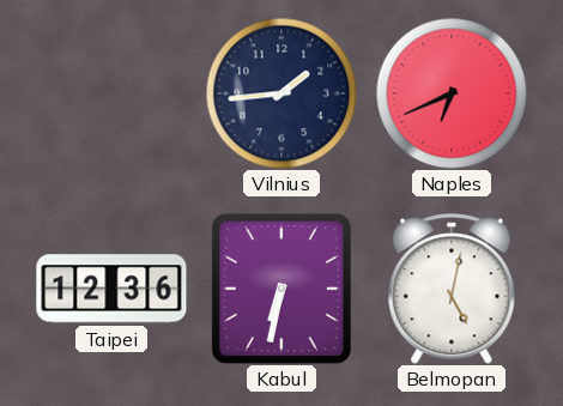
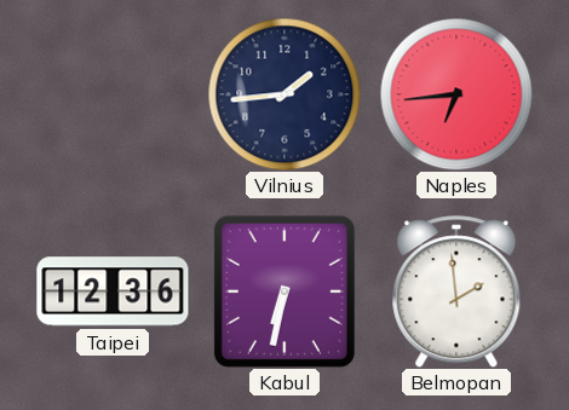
Naples: 6:41 -> 6:44 (456, 94)
Belmopan: 5:02 -> 1:59 (456, 291)
